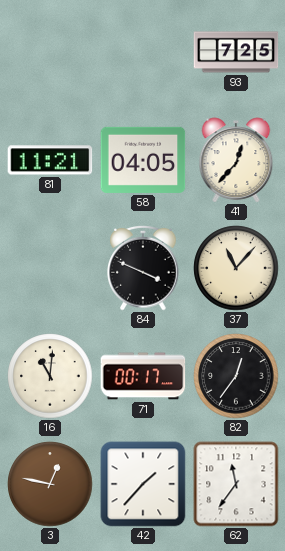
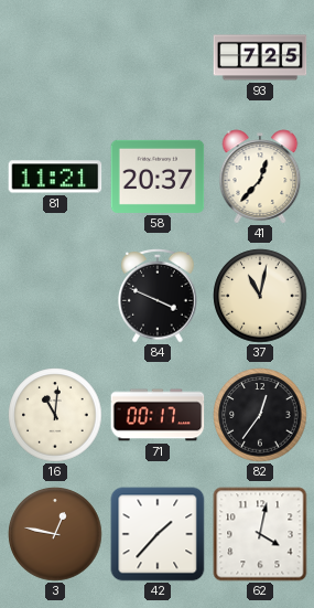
58: 04:05 -> 20:37 (158, 177)
37: 11:07 -> 11:02 (260, 296)
62: 11:36 -> 4:02 (260, 534)
